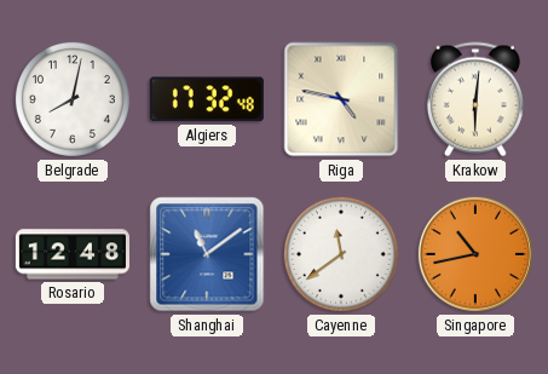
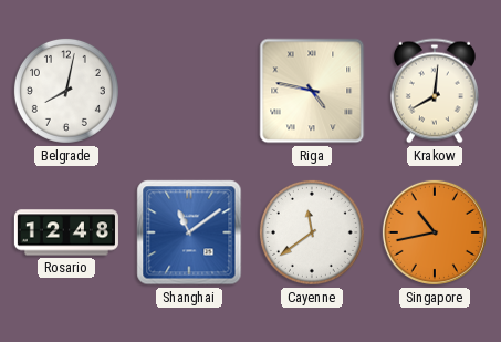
Algiers: 17:32 -> none (207, 99)
Krakow: 6:01 -> 8:01 (435, 91)
